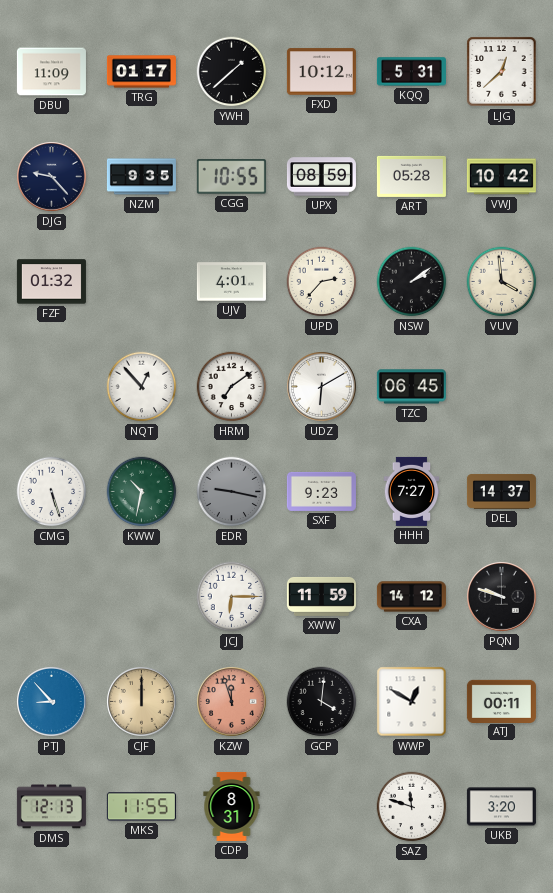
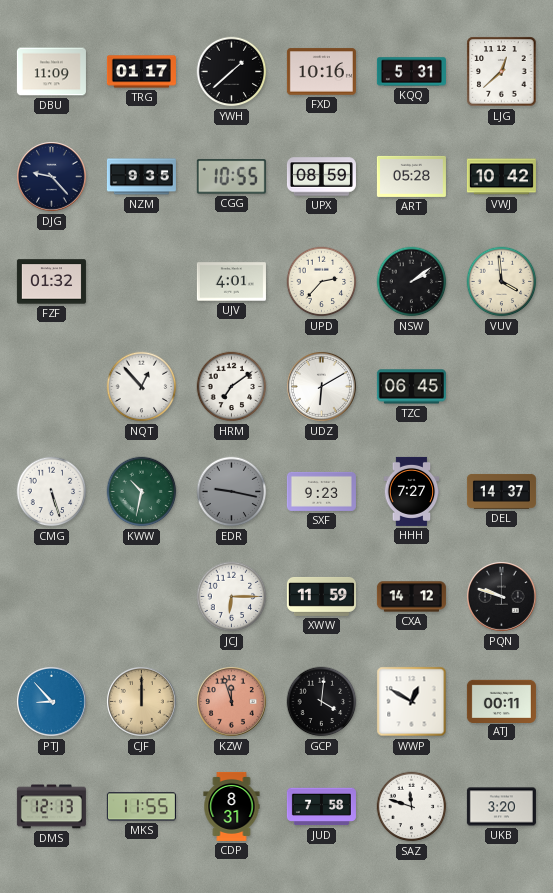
FXD: 10:12 -> 10:16 (321, 72)
JUD: none -> 7:58 (321, 807)
